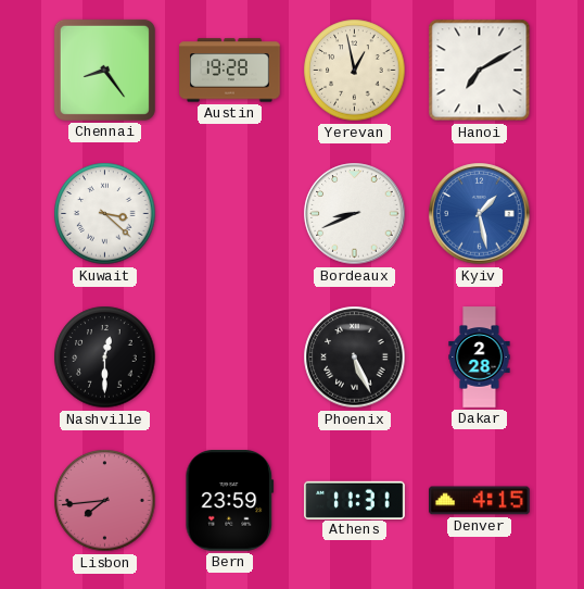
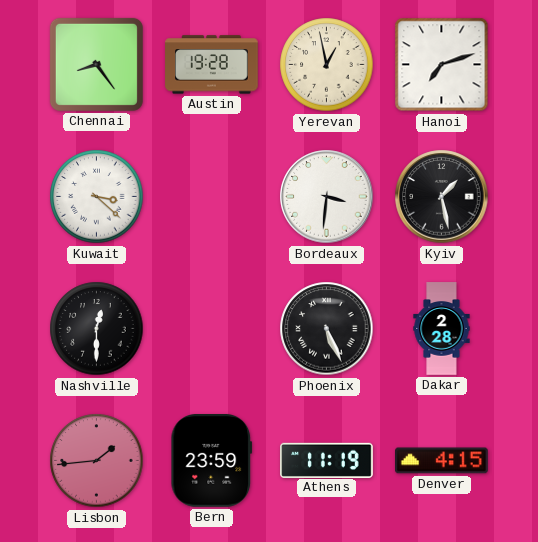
Hanoi: 7:10 -> 7:12 (442, 65)
Bordeaux: 8:41 -> 3:31 (327, 197)
Kyiv dial: blue -> black (442, 197)
Lisbon: 7:44 -> 1:44 (97, 461)
Athens: 11:31 -> 11:19 (327, 460)
